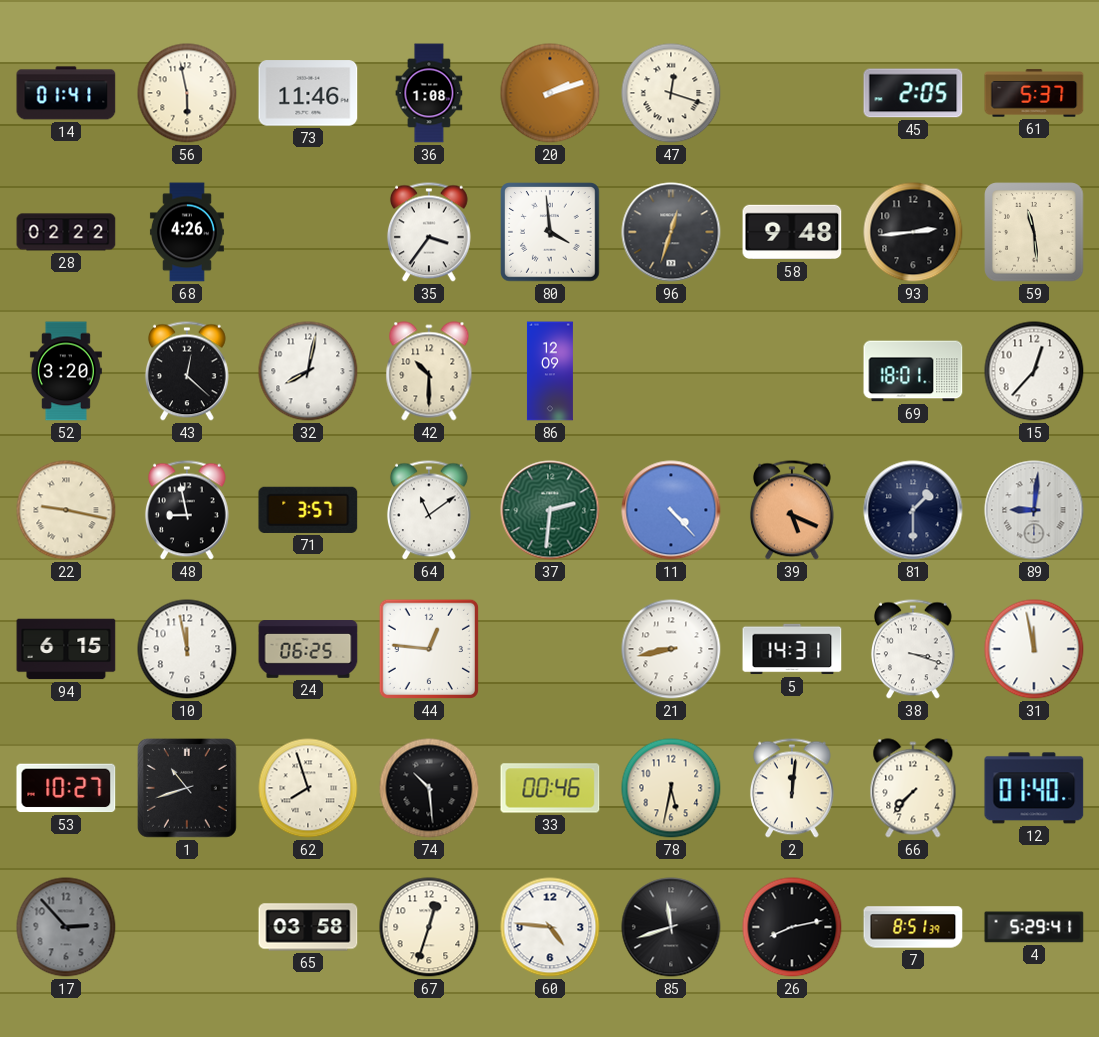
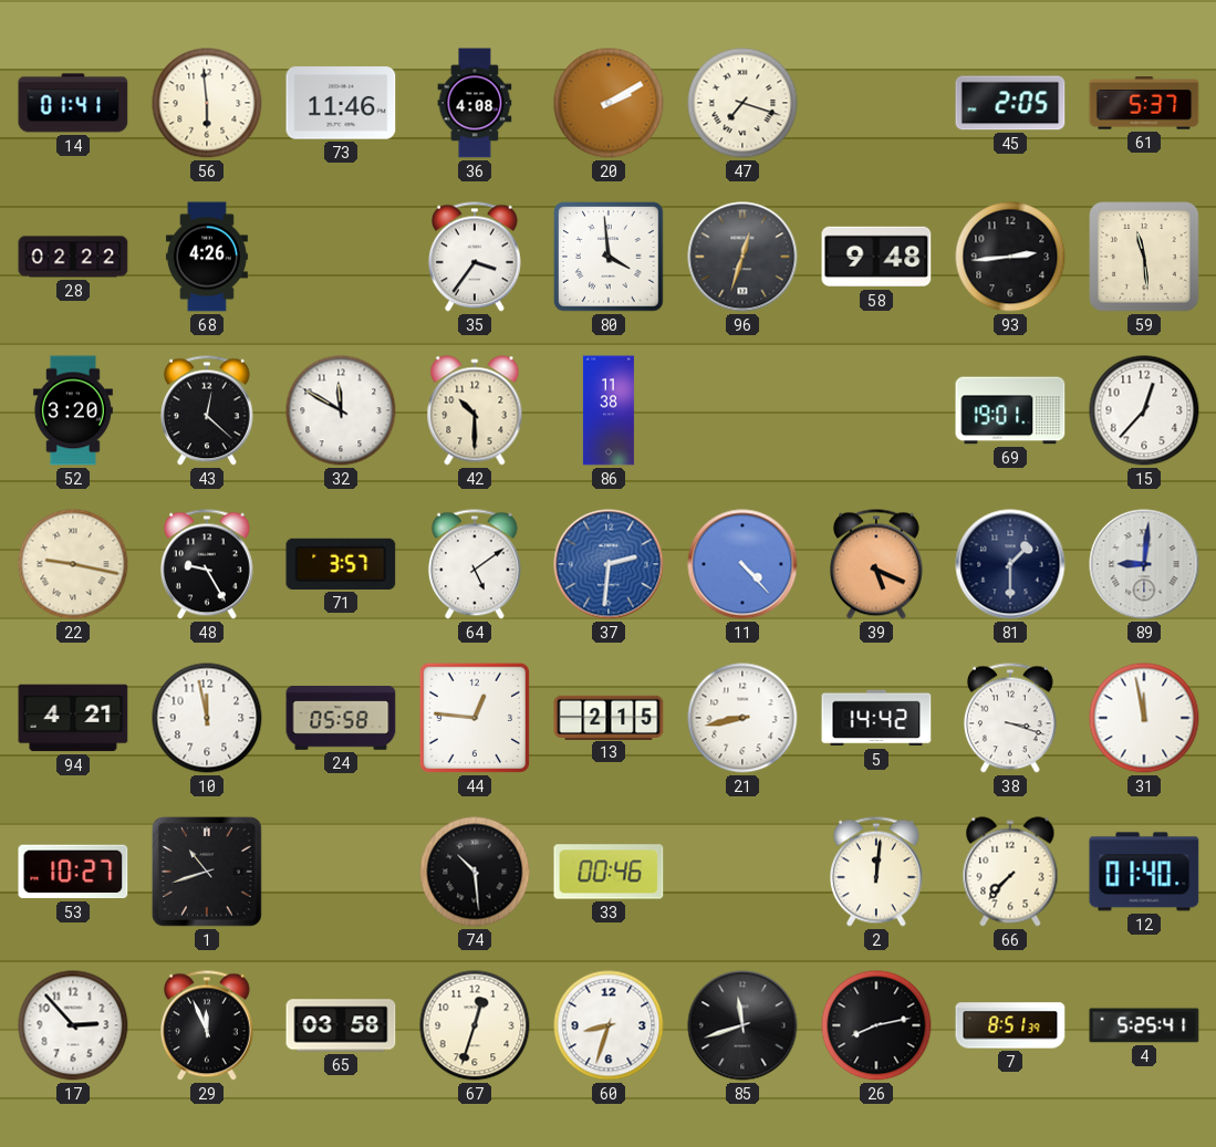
56: 5:58 -> 5:59 (207, 103)
36: 1:08 -> 4:08 (475, 103)
20: 2:12 -> 2:10 (609, 103)
47: 12:18 -> 7:18 (742, 103)
32: 8:02 -> 11:50 (341, 410)
86: 12:09 -> 11:38 (609, 410)
69: 18:01 -> 19:01 (1010, 410)
48: 8:58 -> 9:25 (207, 564)
64: 11:09 -> 5:09 (475, 564)
37 dial: green -> blue (609, 564)
94: 6:15 -> 4:21 (73, 718)
24: 06:25 -> 05:58 (341, 718)
13: none -> 2:15 (609, 717)
5: 14:31 -> 14:42 (876, 718)
62: 7:57 -> none (308, 788)
78: 5:32 -> none (671, 788)
17 dial: grey -> white (73, 1025)
29: none -> 11:56 (207, 1025)
60: 4:46 -> 8:33 (609, 1025)
4: 5:29 -> 5:25 (1144, 1025)
